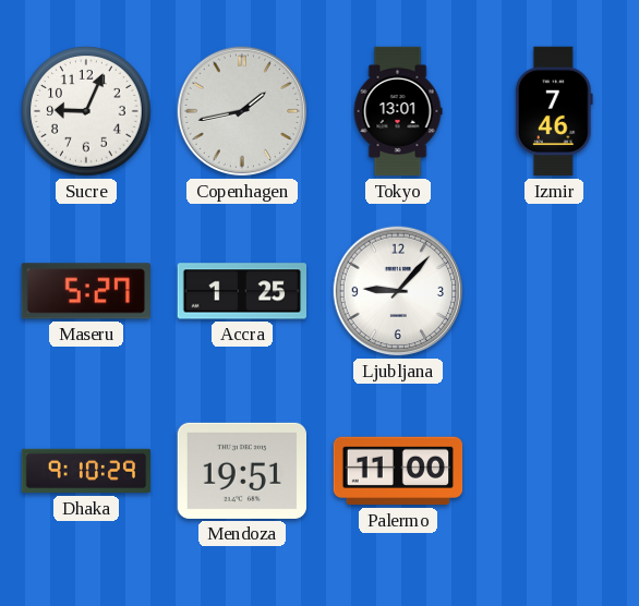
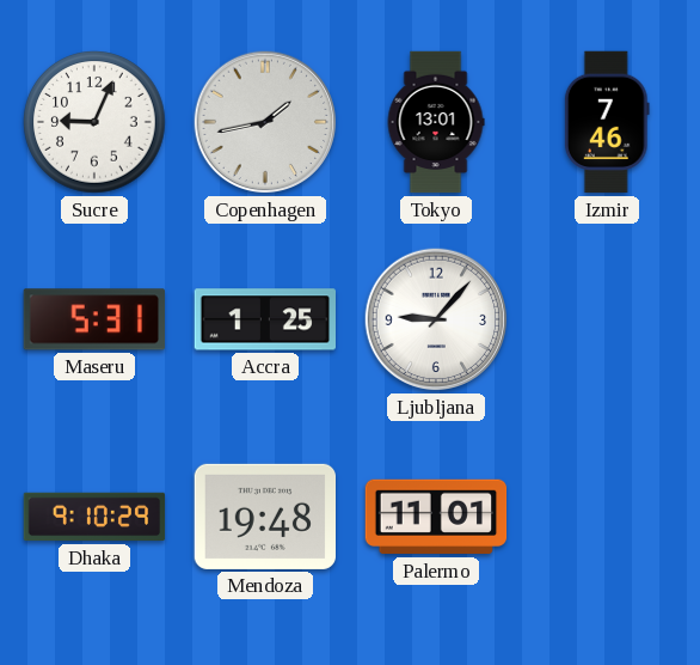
Maseru: 5:27 -> 5:31 (94, 319)
Mendoza: 19:51 -> 19:48 (264, 517)
Palermo: 11:00 -> 11:01 (436, 517)
